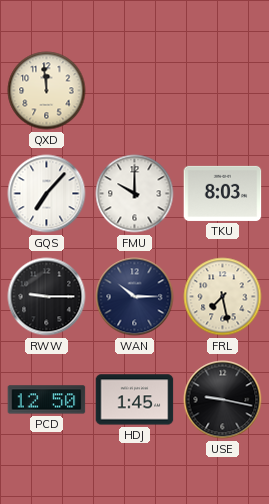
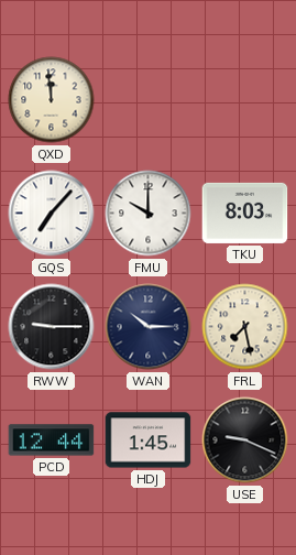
PCD: 12:50 -> 12:44 (52, 440)
USE: 9:17 -> 9:19 (245, 440)
